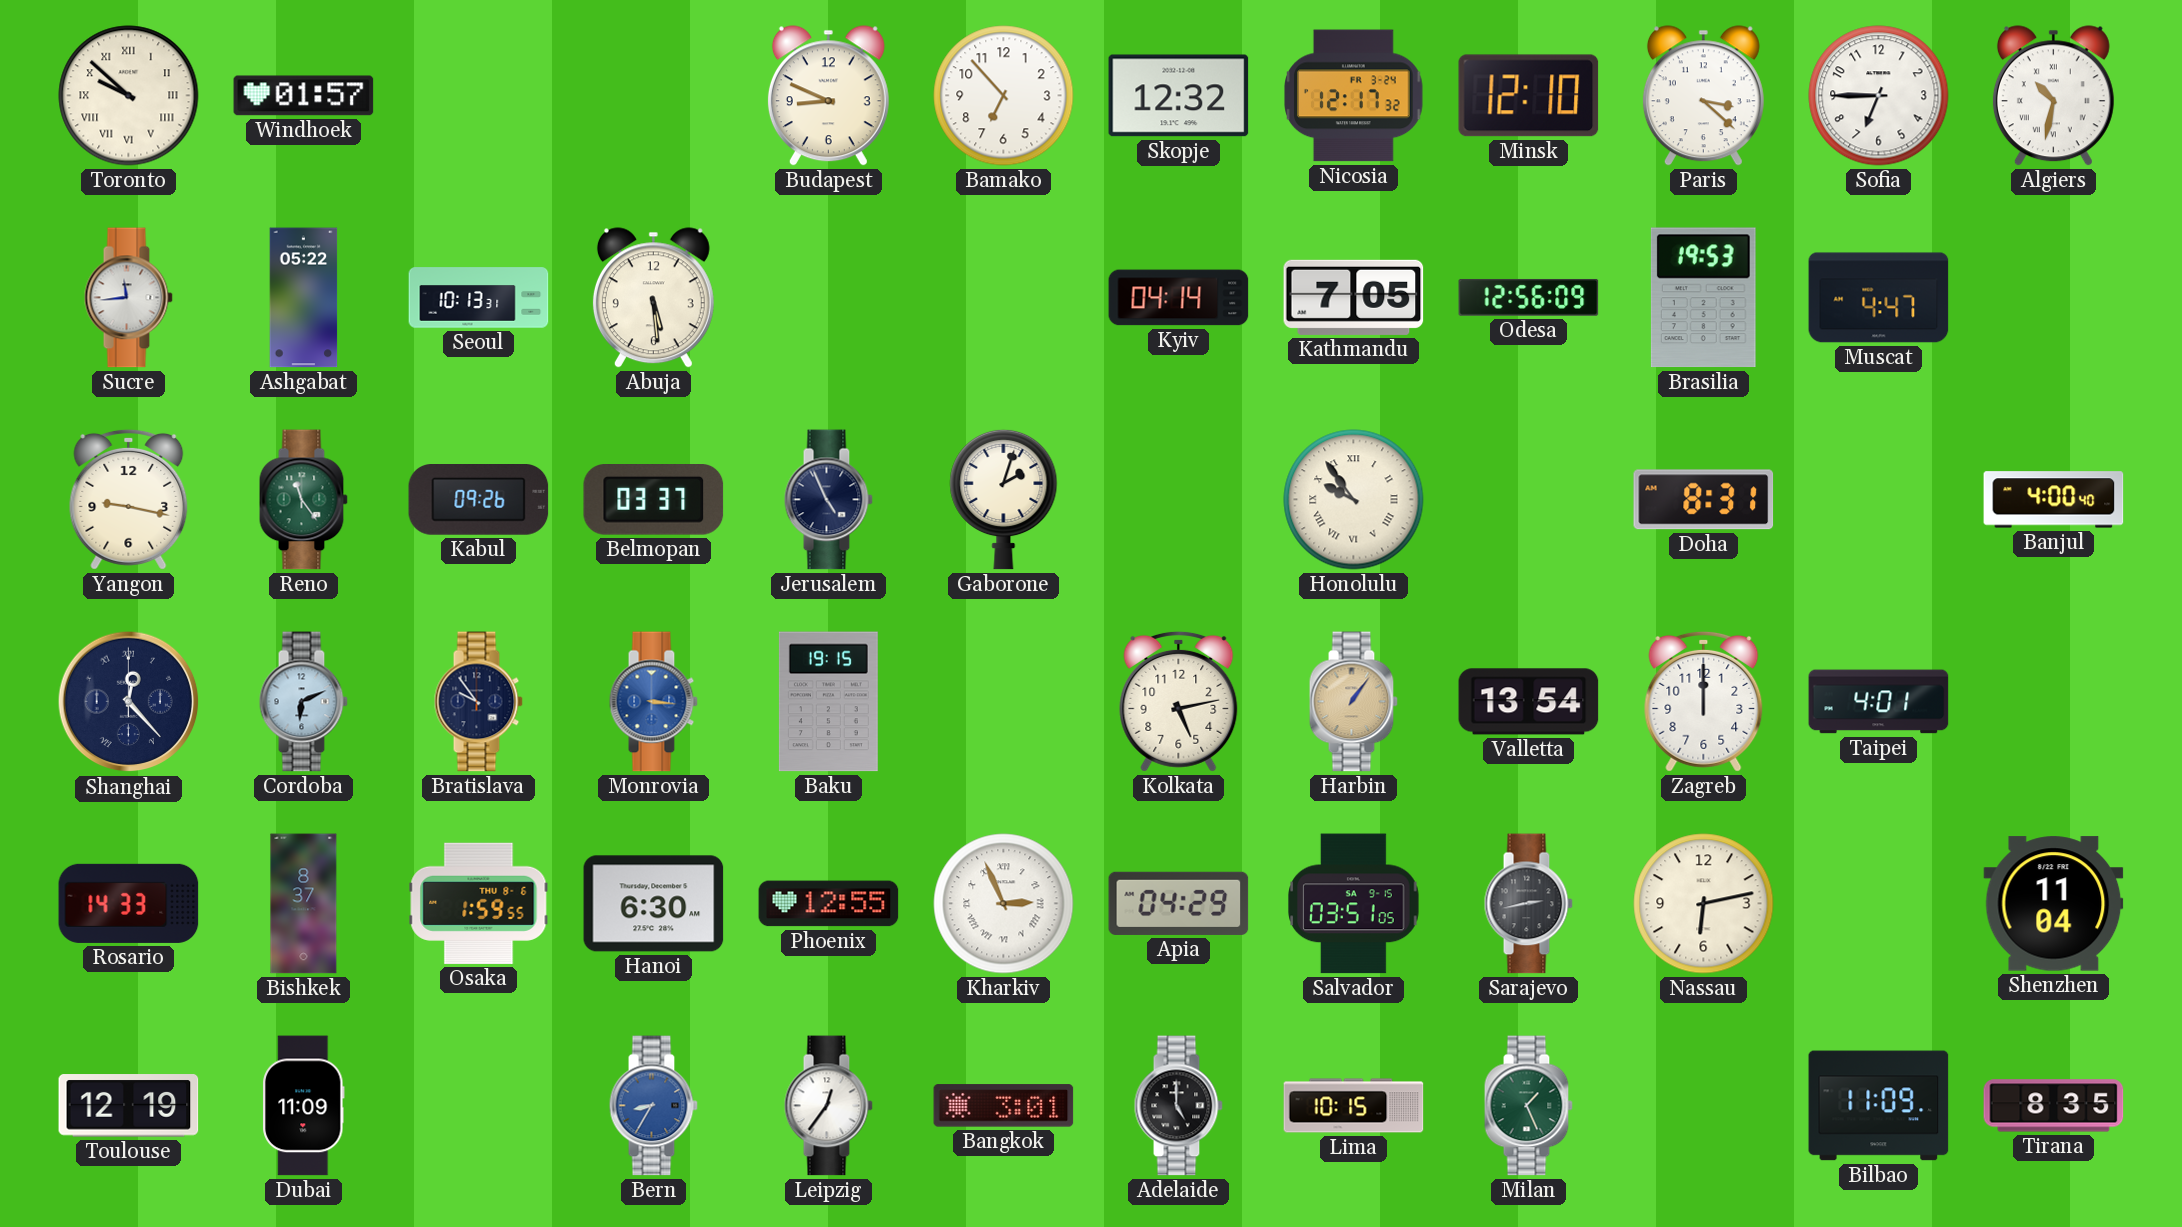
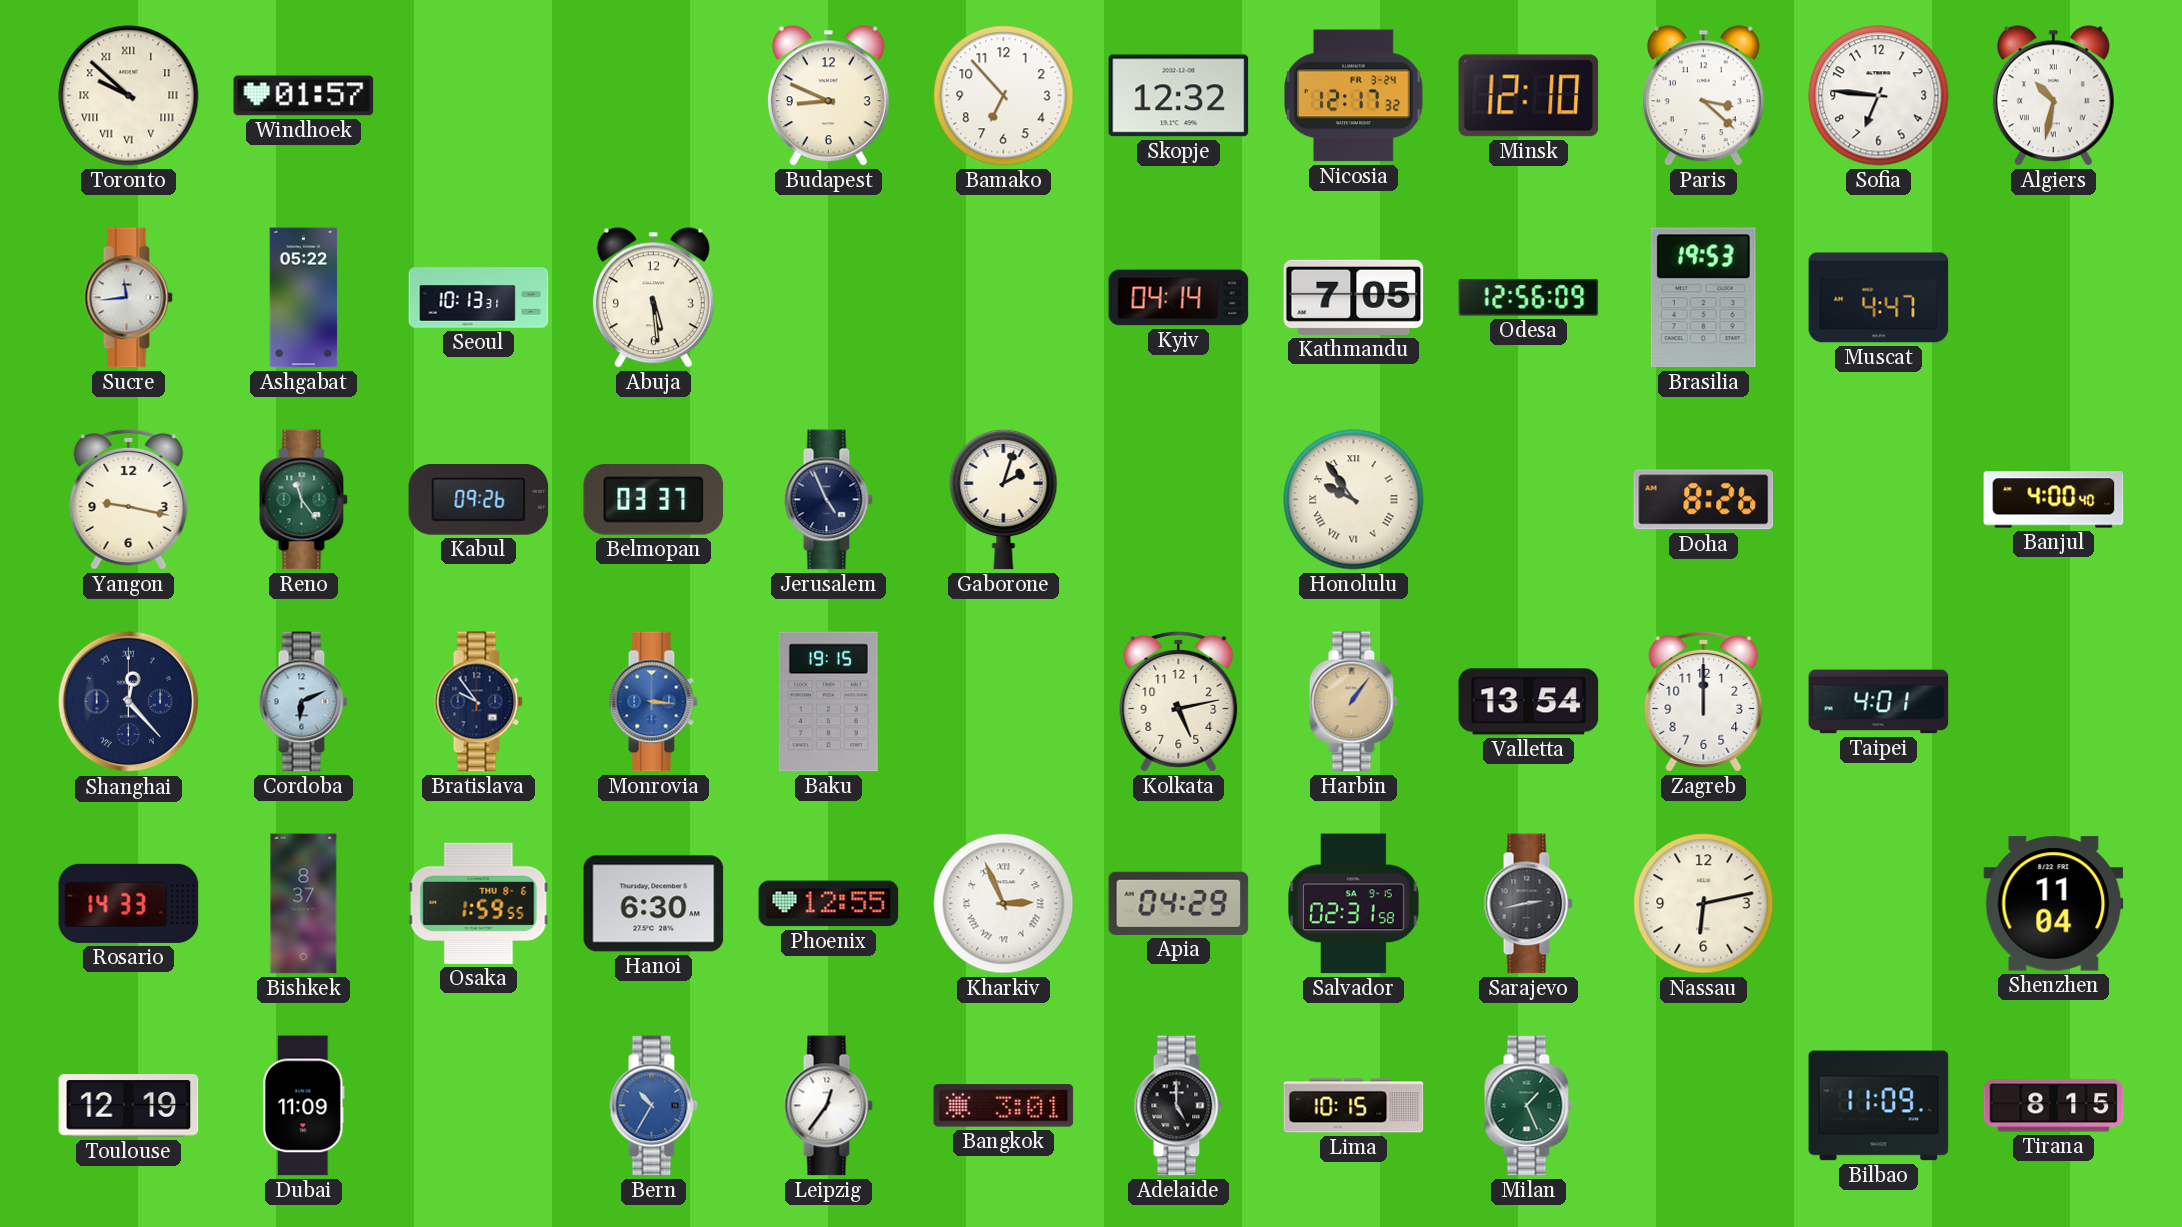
Sofia: 6:45 -> 6:46 (1879, 96)
Doha: 8:31 -> 8:26 (1704, 500)
Salvador: 03:51 -> 02:31 (1354, 904)
Bern: 8:35 -> 10:35 (653, 1106)
Tirana: 8:35 -> 8:15 (2054, 1106)
